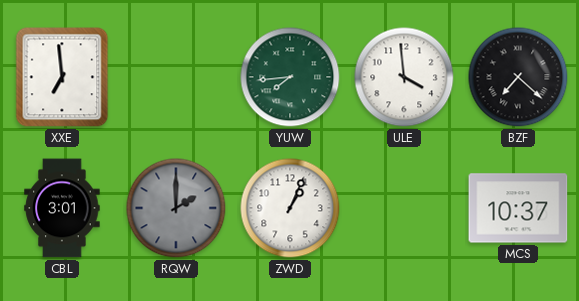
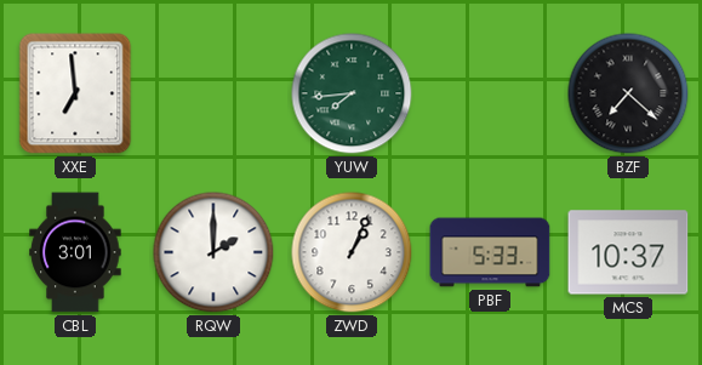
ULE: 3:59 -> none (404, 77)
RQW dial: grey -> white (213, 252)
PBF: none -> 5:33 (490, 252)
